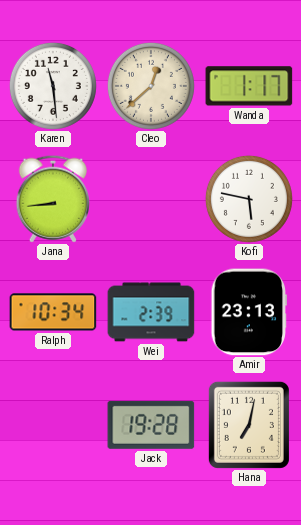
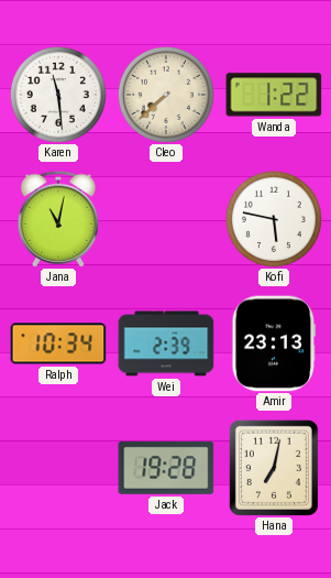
Cleo: 12:38 -> 7:38 (166, 95)
Wanda: 1:17 -> 1:22 (274, 95)
Jana: 8:44 -> 11:02 (58, 219)
